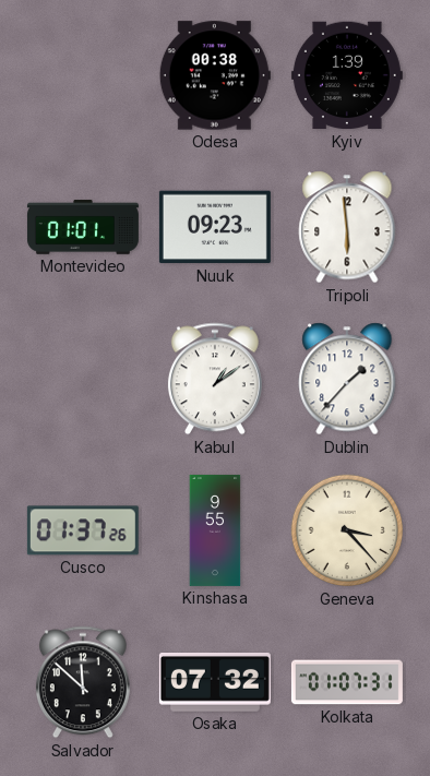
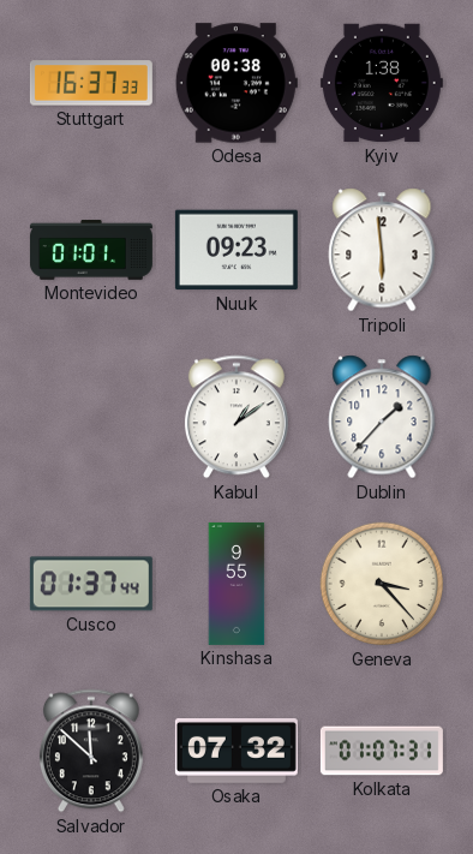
Stuttgart: none -> 16:37 (91, 83)
Kyiv: 1:39 -> 1:38 (382, 83)
Cusco: 01:37:26 -> 01:37:44 (91, 584)
